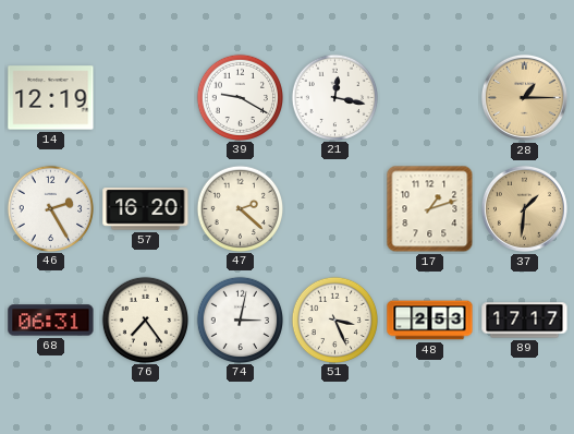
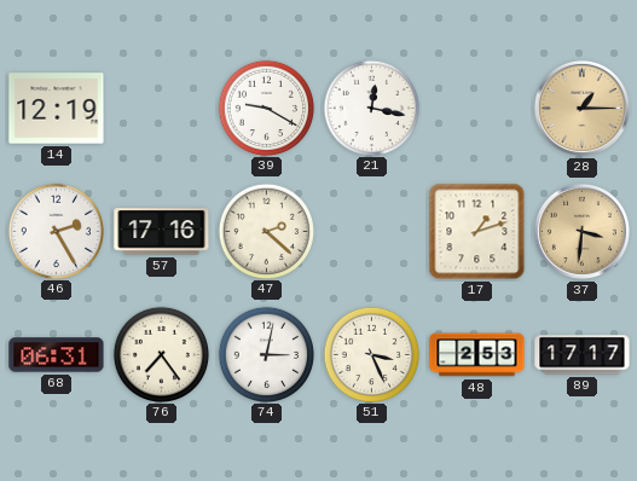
57: 16:20 -> 17:16 (162, 232)
37: 1:31 -> 3:31 (581, 231)
